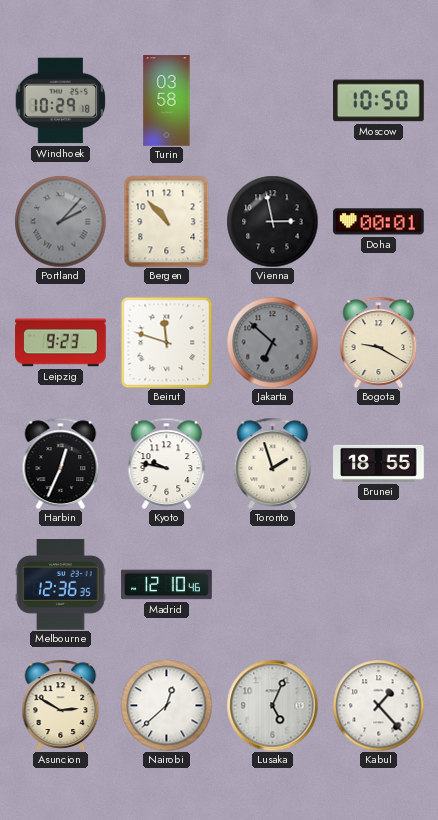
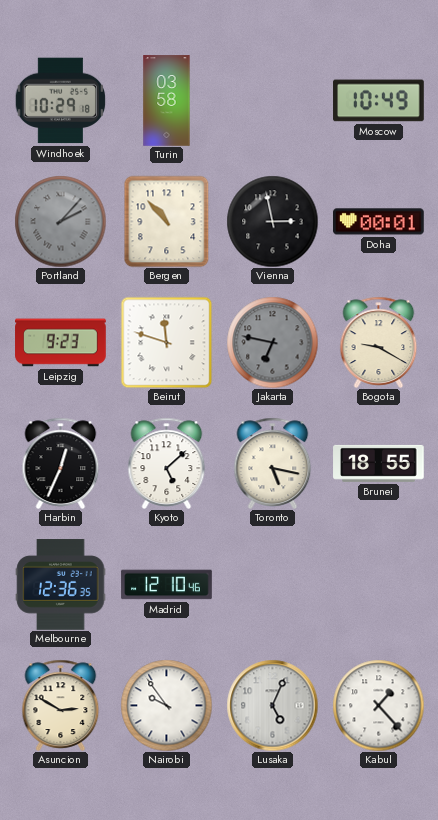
Moscow: 10:50 -> 10:49 (379, 101)
Jakarta: 6:52 -> 6:47 (272, 342)
Kyoto: 9:47 -> 5:08 (167, 463)
Toronto: 1:57 -> 5:17 (273, 463)
Nairobi: 12:38 -> 9:54 (166, 705)
